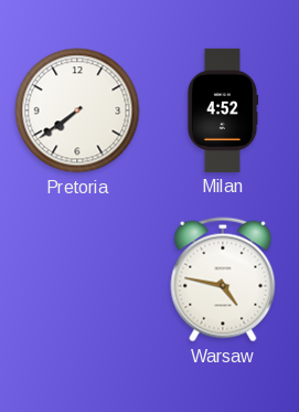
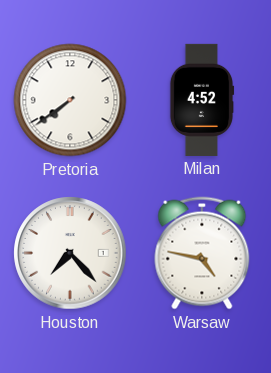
Houston: none -> 7:23 (70, 253)
